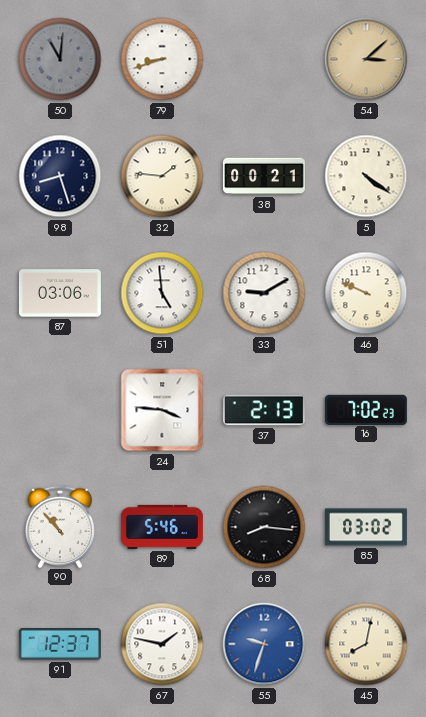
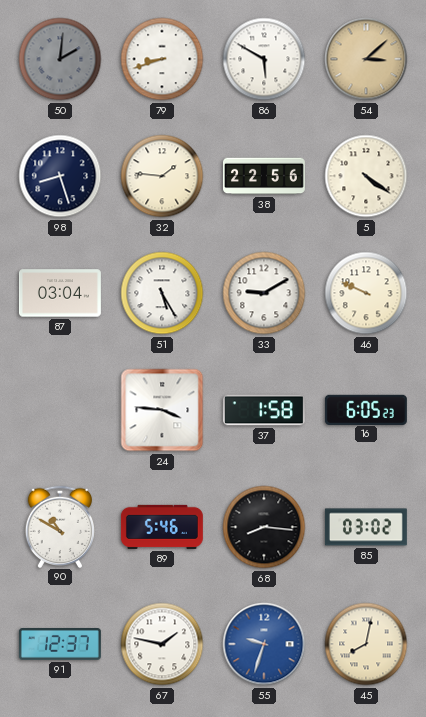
50: 11:01 -> 2:01 (60, 59)
86: none -> 5:50 (264, 59)
38: 00:21 -> 22:56 (264, 176)
87: 03:06 -> 03:04 (60, 293)
51: 4:59 -> 5:25 (162, 293)
37: 2:13 -> 1:58 (264, 410)
16: 7:02 -> 6:05 (366, 409)
90: 10:53 -> 10:50 (59, 526)
